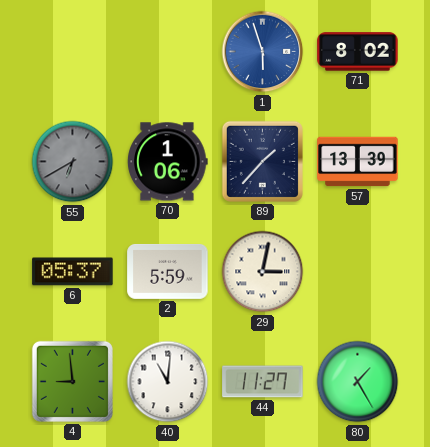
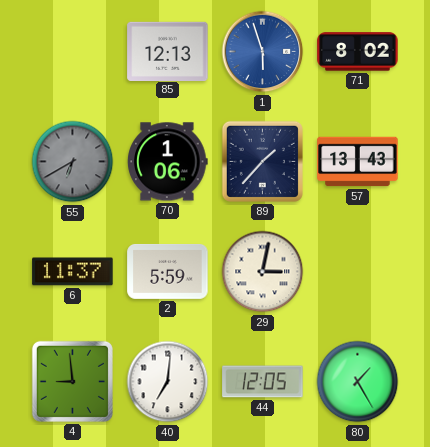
85: none -> 12:13 (168, 51)
57: 13:39 -> 13:43 (358, 162)
6: 05:37 -> 11:37 (73, 272)
40: 11:01 -> 7:01 (168, 382)
44: 11:27 -> 12:05 (263, 382)
